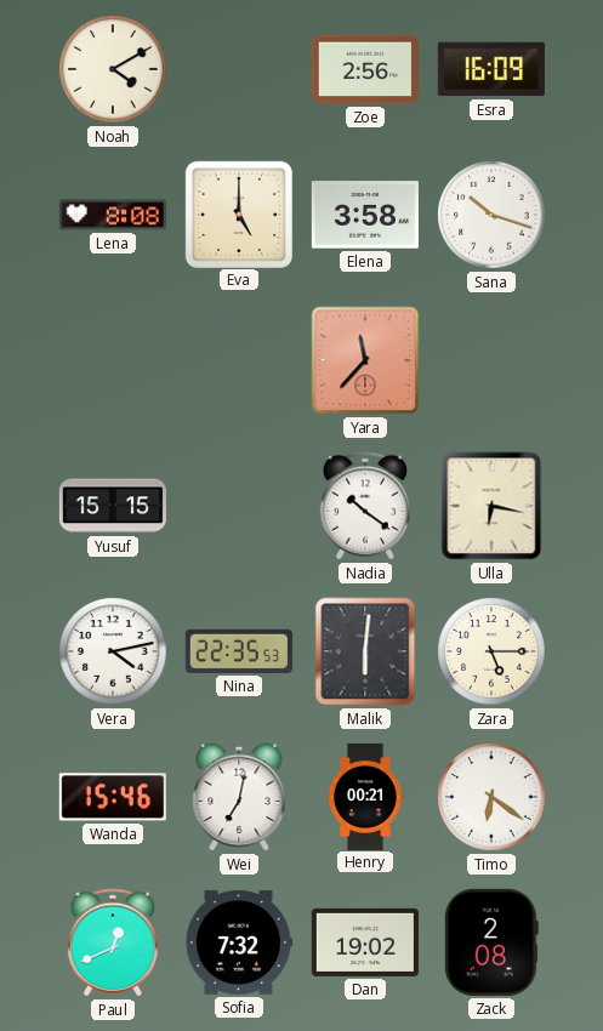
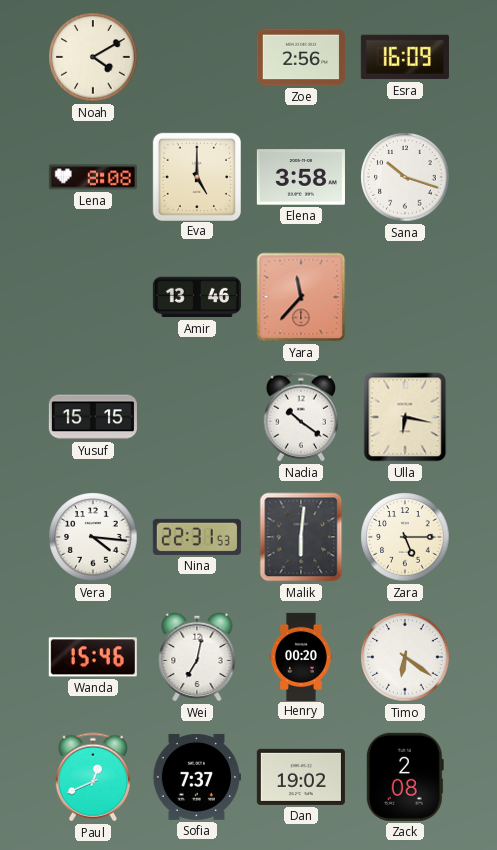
Amir: none -> 13:46 (197, 297)
Vera: 4:13 -> 4:16 (93, 537)
Nina: 22:35 -> 22:31 (197, 537)
Henry: 00:21 -> 00:20 (302, 656)
Sofia: 7:32 -> 7:37 (197, 777)
